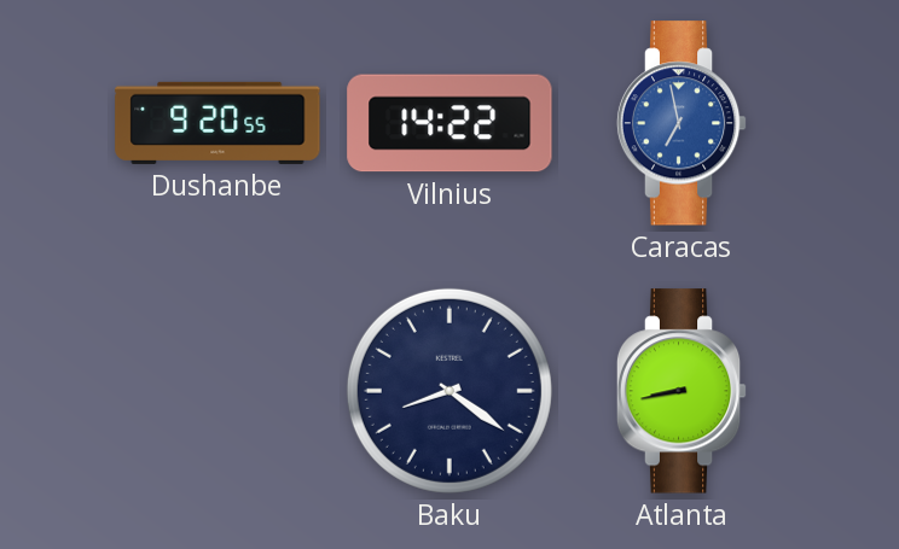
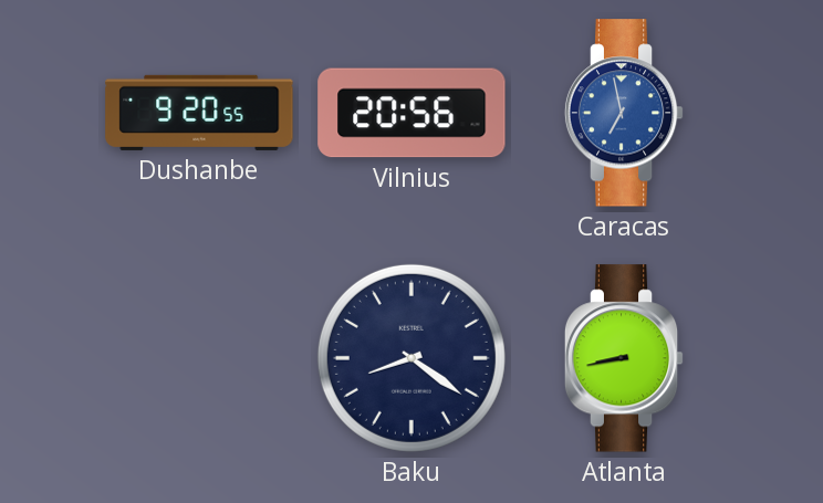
Vilnius: 14:22 -> 20:56 (411, 113)
